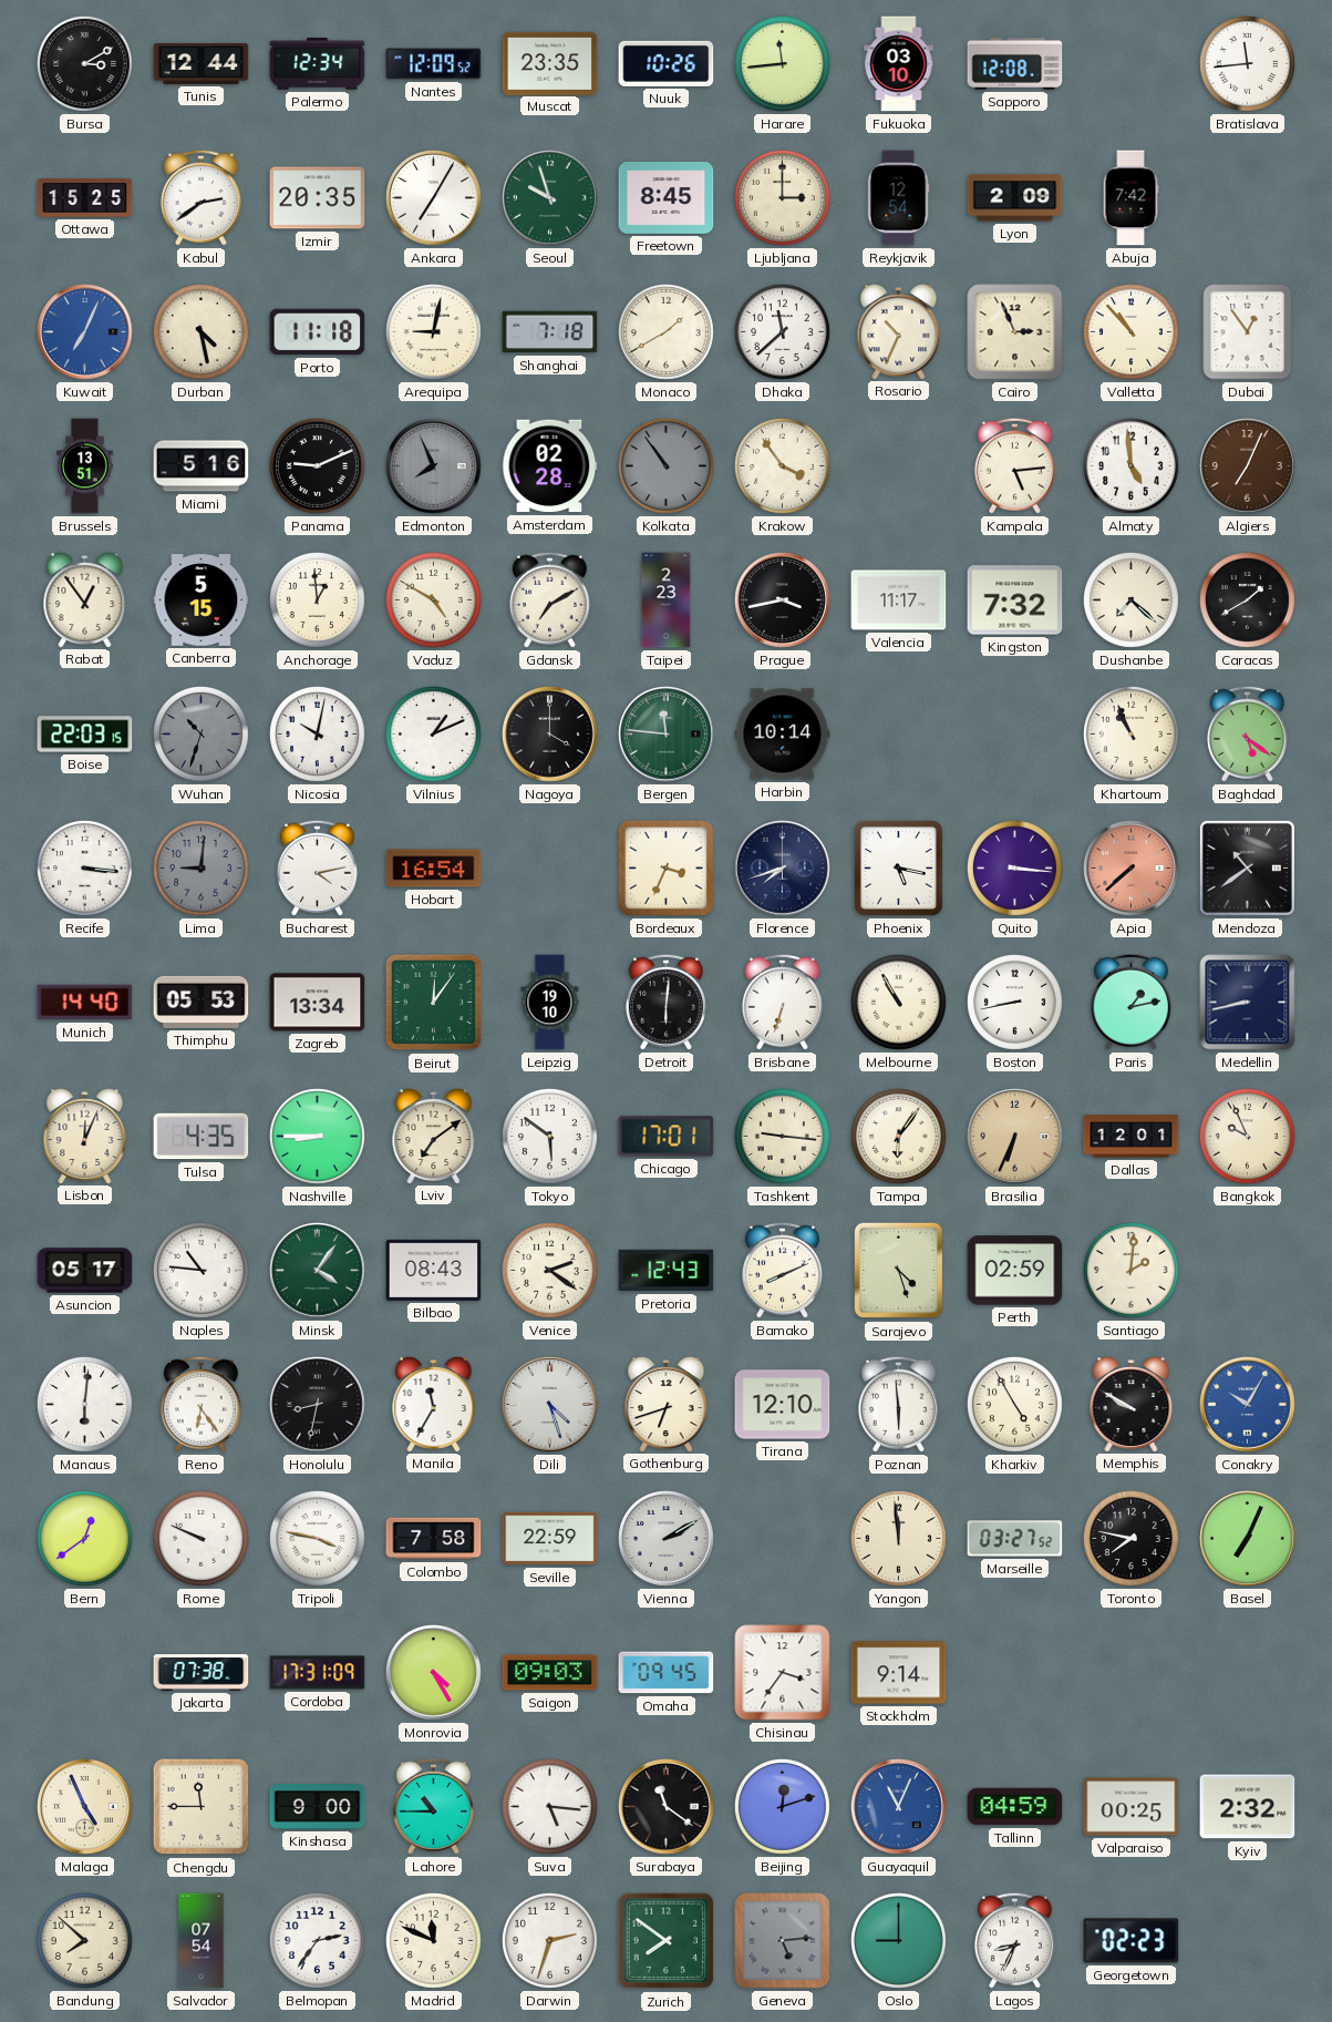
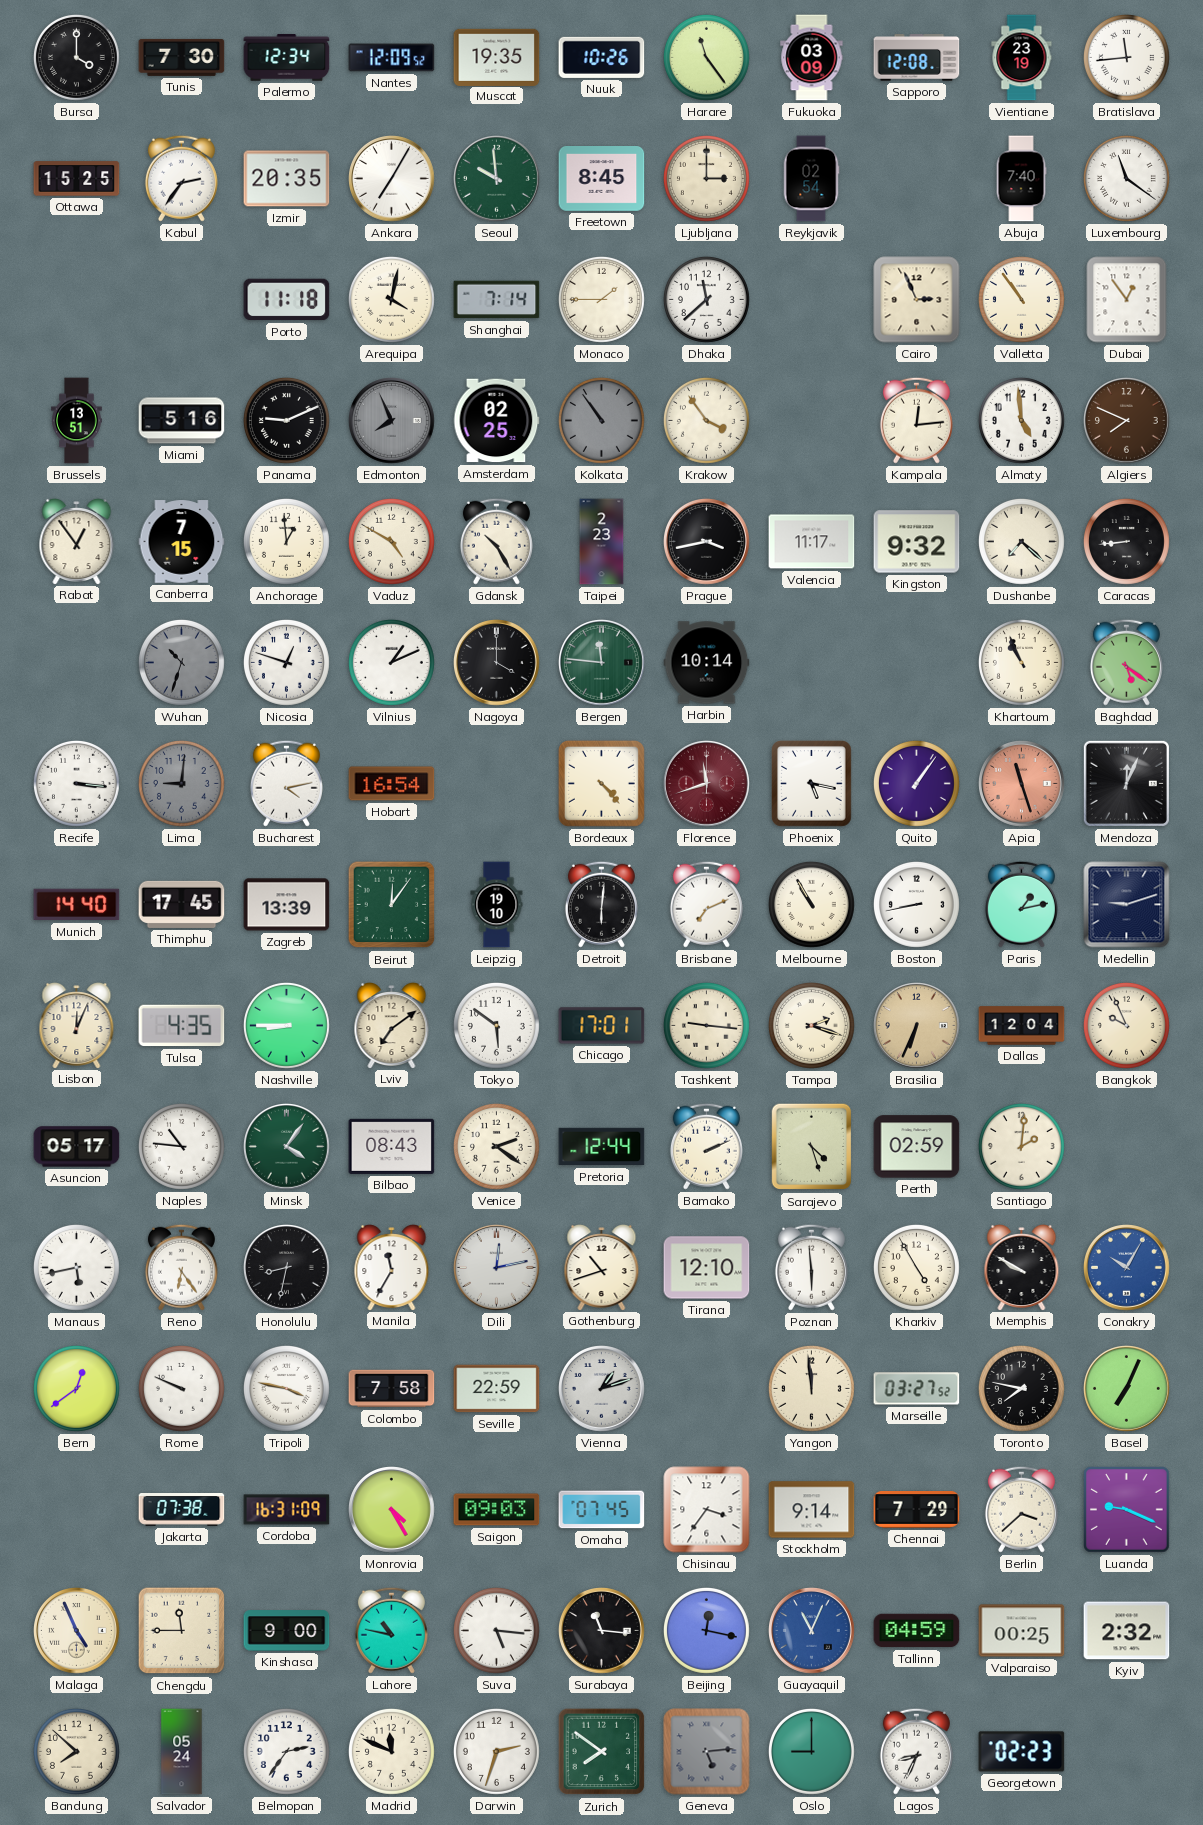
Bursa: 3:10 -> 4:00 (76, 57)
Tunis: 12:44 -> 7:30 (182, 57)
Muscat: 23:35 -> 19:35 (497, 57)
Harare: 11:44 -> 11:24 (706, 57)
Fukuoka: 03:10 -> 03:09 (812, 58)
Vientiane: none -> 23:19 (1022, 58)
Kabul: 2:39 -> 2:36 (181, 178)
Seoul: 9:57 -> 9:59 (497, 179)
Reykjavik: 12:54 -> 02:54 (811, 179)
Lyon: 2:09 -> none (1015, 198)
Abuja: 7:42 -> 7:40 (1021, 179)
Luxembourg: none -> 11:21 (1126, 178)
Kuwait: 7:04 -> none (85, 332)
Durban: 4:28 -> none (200, 331)
Arequipa: 9:02 -> 4:02 (391, 299)
Shanghai: 7:18 -> 7:14 (497, 300)
Monaco: 1:40 -> 1:45 (601, 299)
Rosario: 10:34 -> none (899, 331)
Valletta: 10:53 -> 10:54 (1021, 299)
Amsterdam: 02:28 -> 02:25 (497, 421)
Kampala: 5:14 -> 12:14 (916, 420)
Algiers: 7:04 -> 7:49 (1127, 421)
Canberra: 5:15 -> 7:15 (182, 542)
Gdansk: 7:10 -> 10:25 (496, 541)
Kingston: 7:32 -> 9:32 (917, 542)
Caracas: 1:40 -> 8:44 (1126, 541)
Boise: 22:03 -> none (85, 735)
Nicosia: 10:02 -> 12:48 (286, 662)
Bordeaux: 3:34 -> 4:23 (601, 783)
Florence: 7:42 -> 11:42 (707, 784)
Florence dial: navy -> burgundy (707, 784)
Quito: 3:16 -> 1:06 (916, 783)
Apia: 7:38 -> 11:27 (1022, 784)
Mendoza: 10:39 -> 12:04 (1126, 783)
Thimphu: 05:53 -> 17:45 (182, 904)
Zagreb: 13:34 -> 13:39 (287, 905)
Brisbane: 6:33 -> 7:11 (706, 904)
Medellin: 8:43 -> 9:12 (1127, 905)
Tampa: 6:06 -> 2:18 (811, 1025)
Dallas: 12:01 -> 12:04 (1022, 1026)
Pretoria: 12:43 -> 12:44 (602, 1147)
Bamako: 8:11 -> 2:11 (706, 1146)
Manaus: 6:01 -> 5:43 (76, 1267)
Dili: 4:27 -> 12:13 (497, 1268)
Gothenburg: 6:42 -> 10:42 (602, 1267)
Vienna: 2:10 -> 1:12 (602, 1389)
Cordoba: 17:31 -> 16:31 (287, 1510)
Omaha: 09:45 -> 07:45 (602, 1510)
Chennai: none -> 7:29 (917, 1510)
Berlin: none -> 3:38 (1021, 1509)
Luanda: none -> 9:19 (1127, 1510)
Lahore: 10:45 -> 10:47 (391, 1630)
Surabaya: 11:21 -> 11:16 (602, 1631)
Beijing: 12:12 -> 12:17 (706, 1630)
Salvador: 07:54 -> 05:24 (182, 1752)
